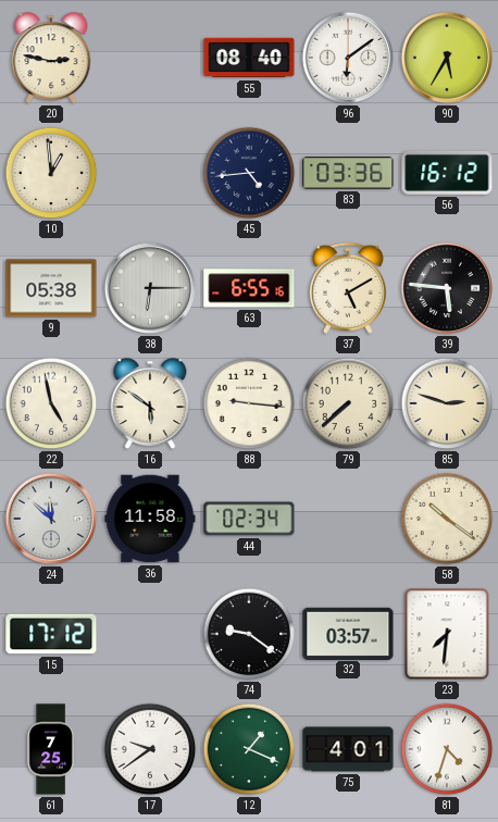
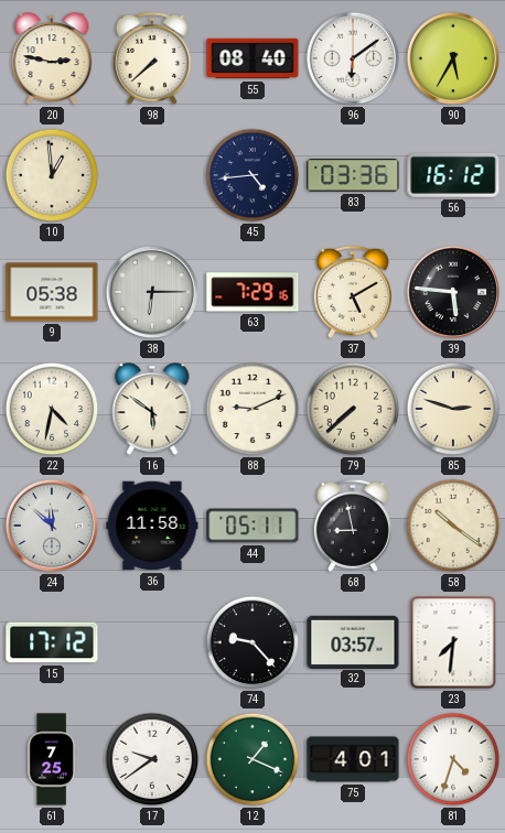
98: none -> 7:38 (152, 58)
63: 6:55 -> 7:29 (253, 292)
22: 4:58 -> 4:32 (52, 409)
88: 9:16 -> 9:11 (253, 409)
44: 02:34 -> 05:11 (253, 526)
68: none -> 8:58 (353, 526)
74: 9:21 -> 9:23 (253, 642)
